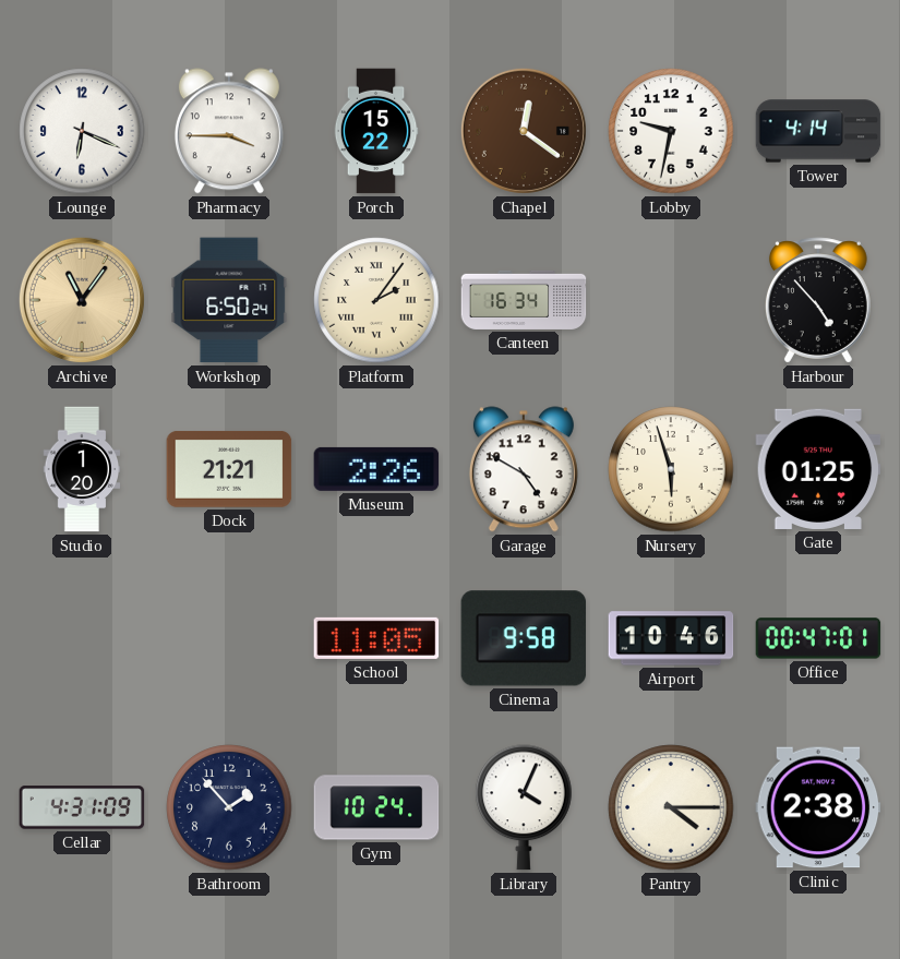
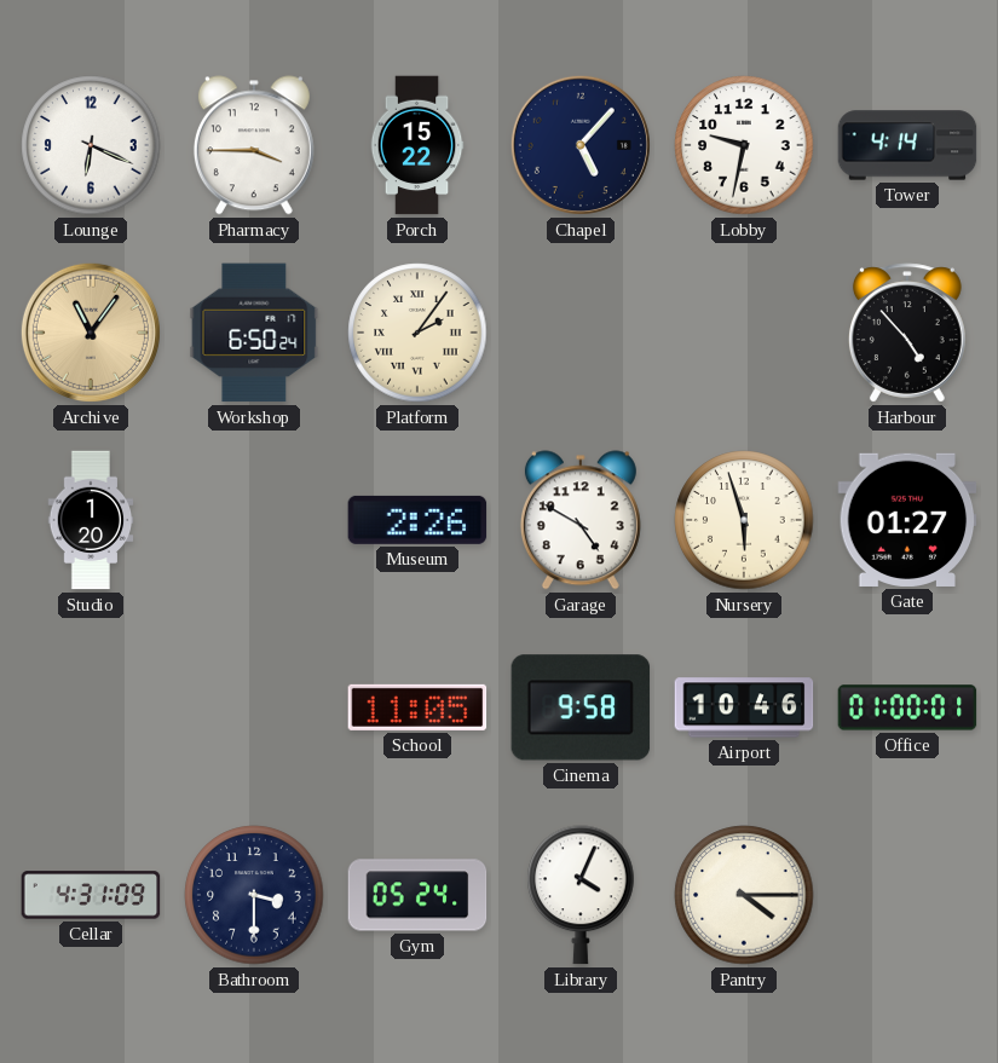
Chapel: 12:21 -> 5:07 (581, 145)
Chapel dial: brown -> navy (581, 145)
Canteen: 16:34 -> none (524, 300)
Dock: 21:21 -> none (229, 469)
Gate: 01:25 -> 01:27 (907, 520)
Office: 00:47 -> 01:00 (907, 707)
Bathroom: 1:53 -> 3:30 (254, 895)
Gym: 10:24 -> 05:24 (417, 895)
Clinic: 2:38 -> none (818, 807)
